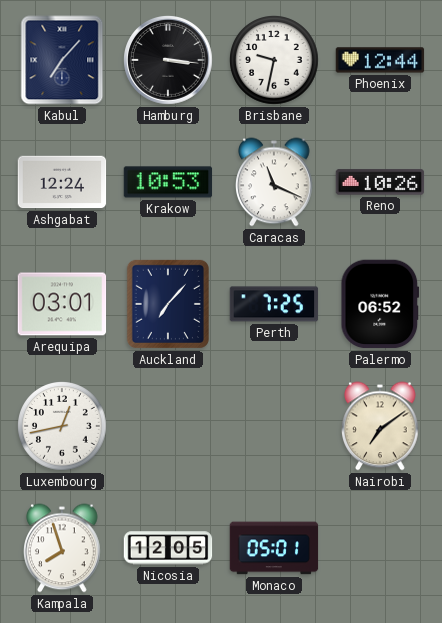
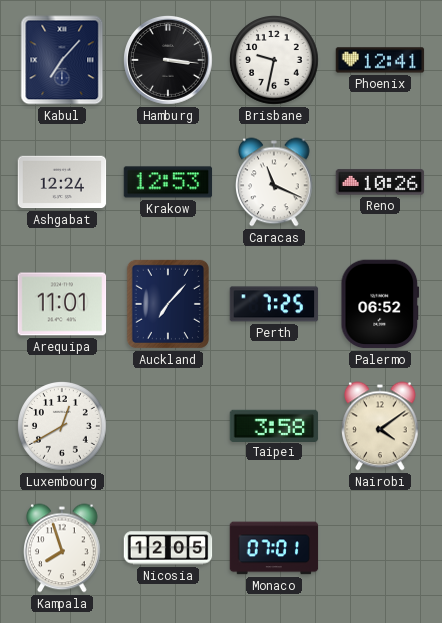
Phoenix: 12:44 -> 12:41 (380, 60)
Krakow: 10:53 -> 12:53 (168, 182)
Arequipa: 03:01 -> 11:01 (62, 304)
Luxembourg: 12:43 -> 12:40 (63, 427)
Taipei: none -> 3:58 (274, 425)
Nairobi: 7:09 -> 4:09 (380, 426)
Monaco: 05:01 -> 07:01 (274, 548)
